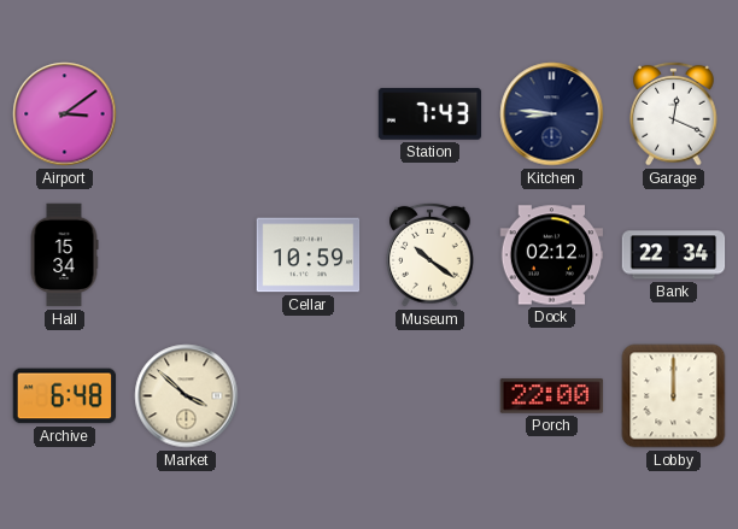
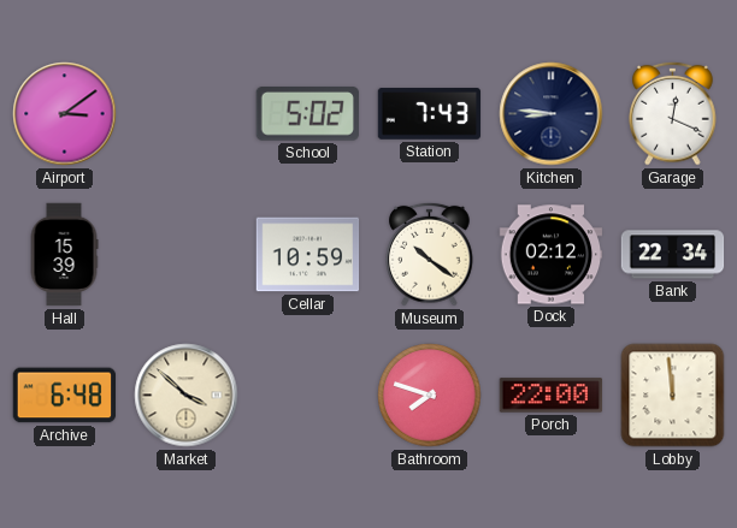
School: none -> 5:02 (307, 114)
Hall: 15:34 -> 15:39 (64, 255)
Bathroom: none -> 7:48 (430, 396)
Lobby: 12:00 -> 11:59 (673, 396)
